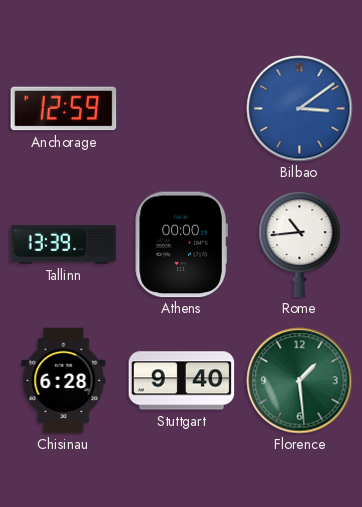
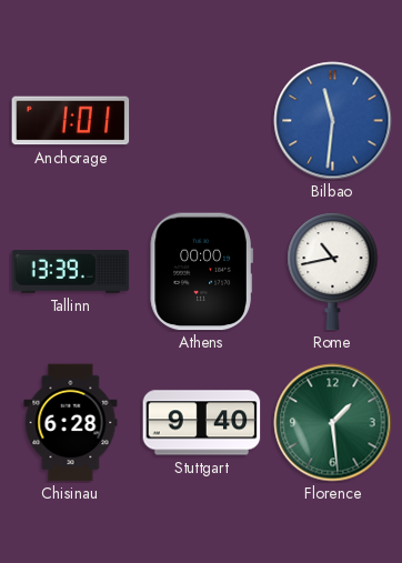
Anchorage: 12:59 -> 1:01 (71, 121)
Bilbao: 3:09 -> 11:31 (333, 121)
Rome: 10:44 -> 10:43 (333, 272)
